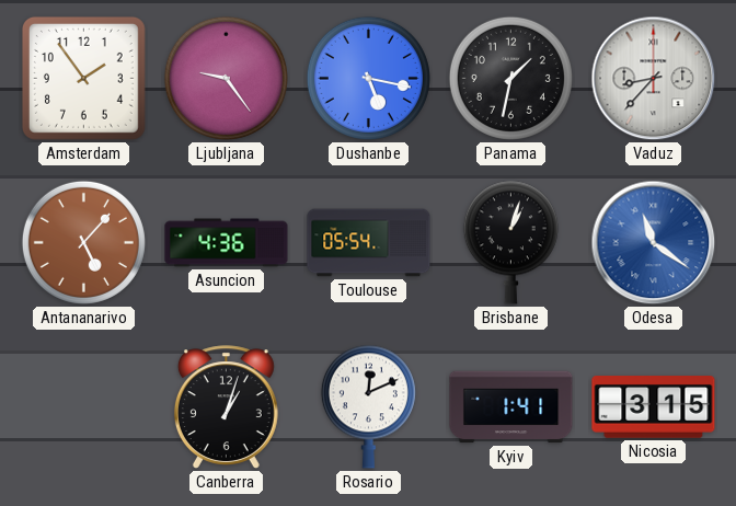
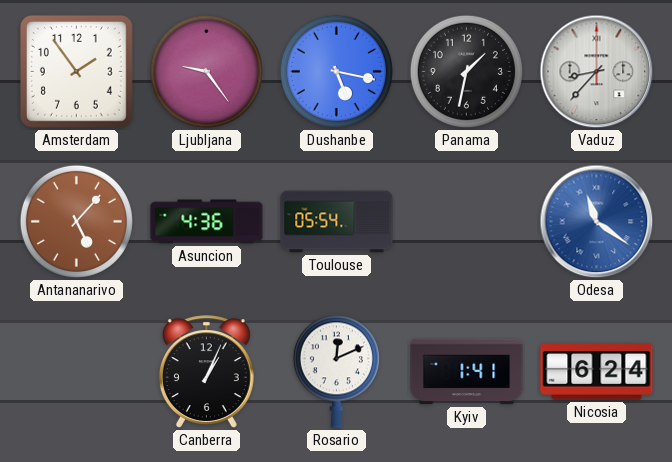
Brisbane: 1:03 -> none (510, 242)
Canberra: 1:03 -> 1:04 (206, 372)
Nicosia: 3:15 -> 6:24 (597, 372)
